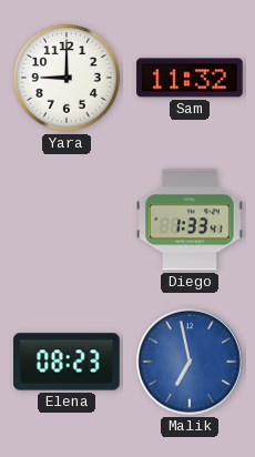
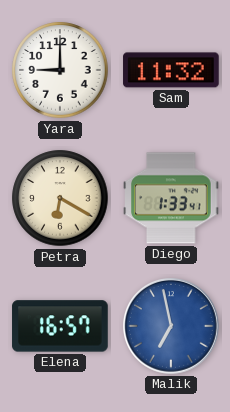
Petra: none -> 6:20 (60, 198)
Elena: 08:23 -> 16:57 (60, 326)
